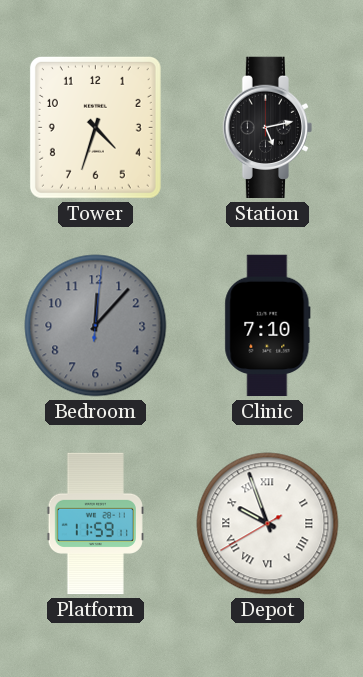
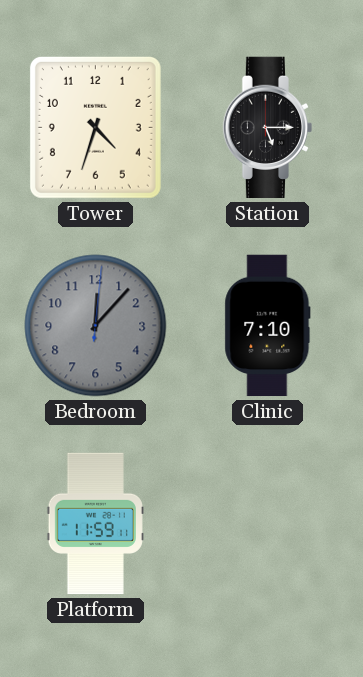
Station: 5:13 -> 5:15 (268, 128)
Depot: 9:56 -> none (268, 524)
